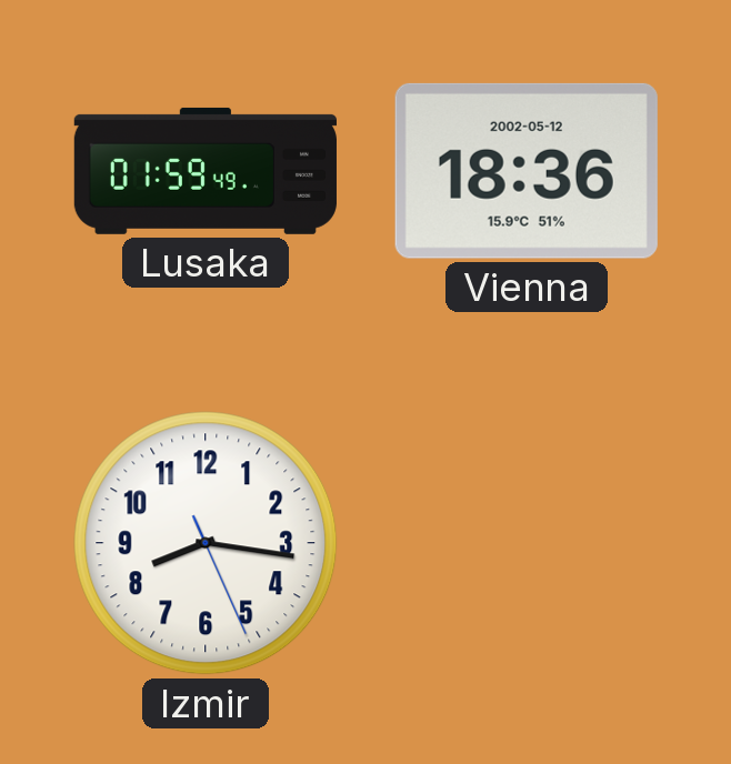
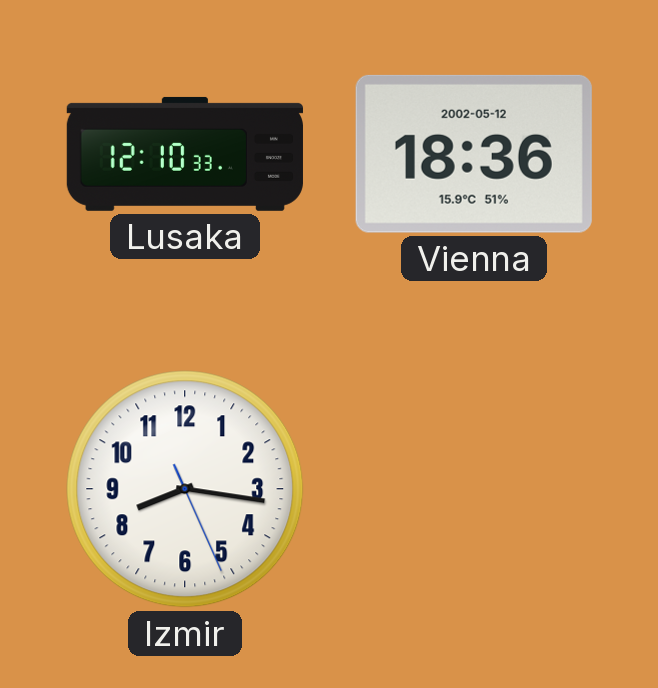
Lusaka: 01:59 -> 12:10 (185, 154)
